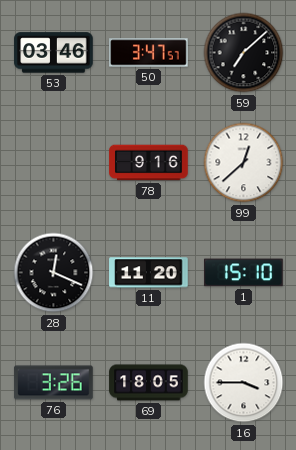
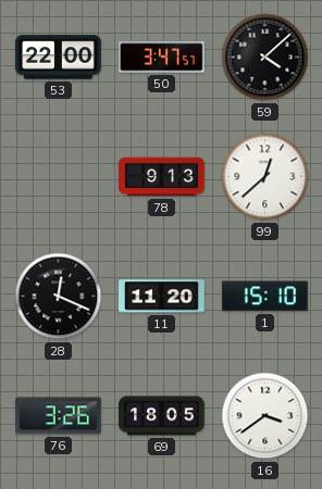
53: 03:46 -> 22:00 (59, 58)
59: 7:08 -> 4:08 (265, 58)
78: 9:16 -> 9:13 (162, 177)
16: 3:45 -> 3:39 (265, 416)
